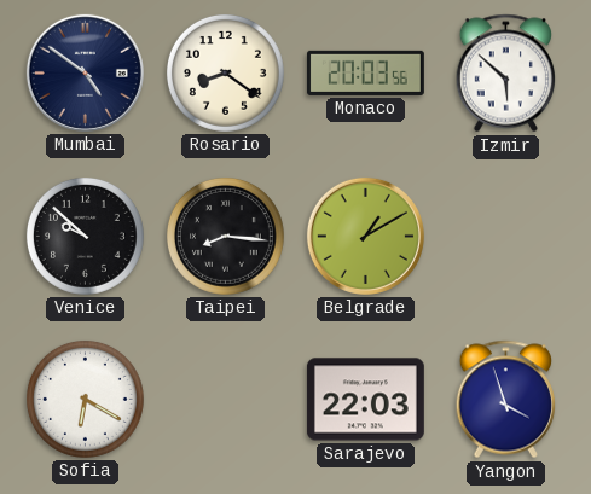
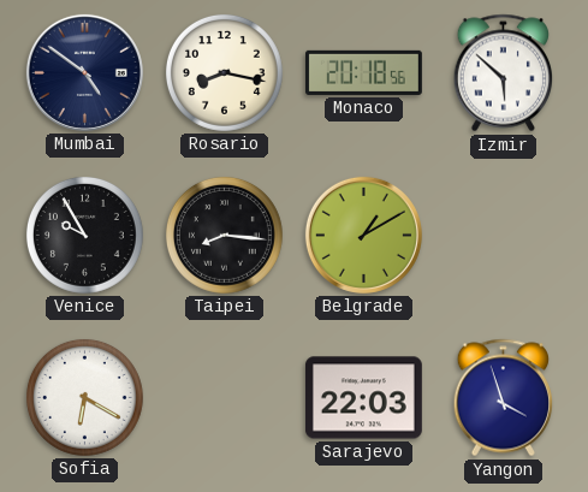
Rosario: 8:21 -> 8:17 (224, 72)
Monaco: 20:03 -> 20:18 (363, 72)
Venice: 9:52 -> 9:55 (84, 235)
